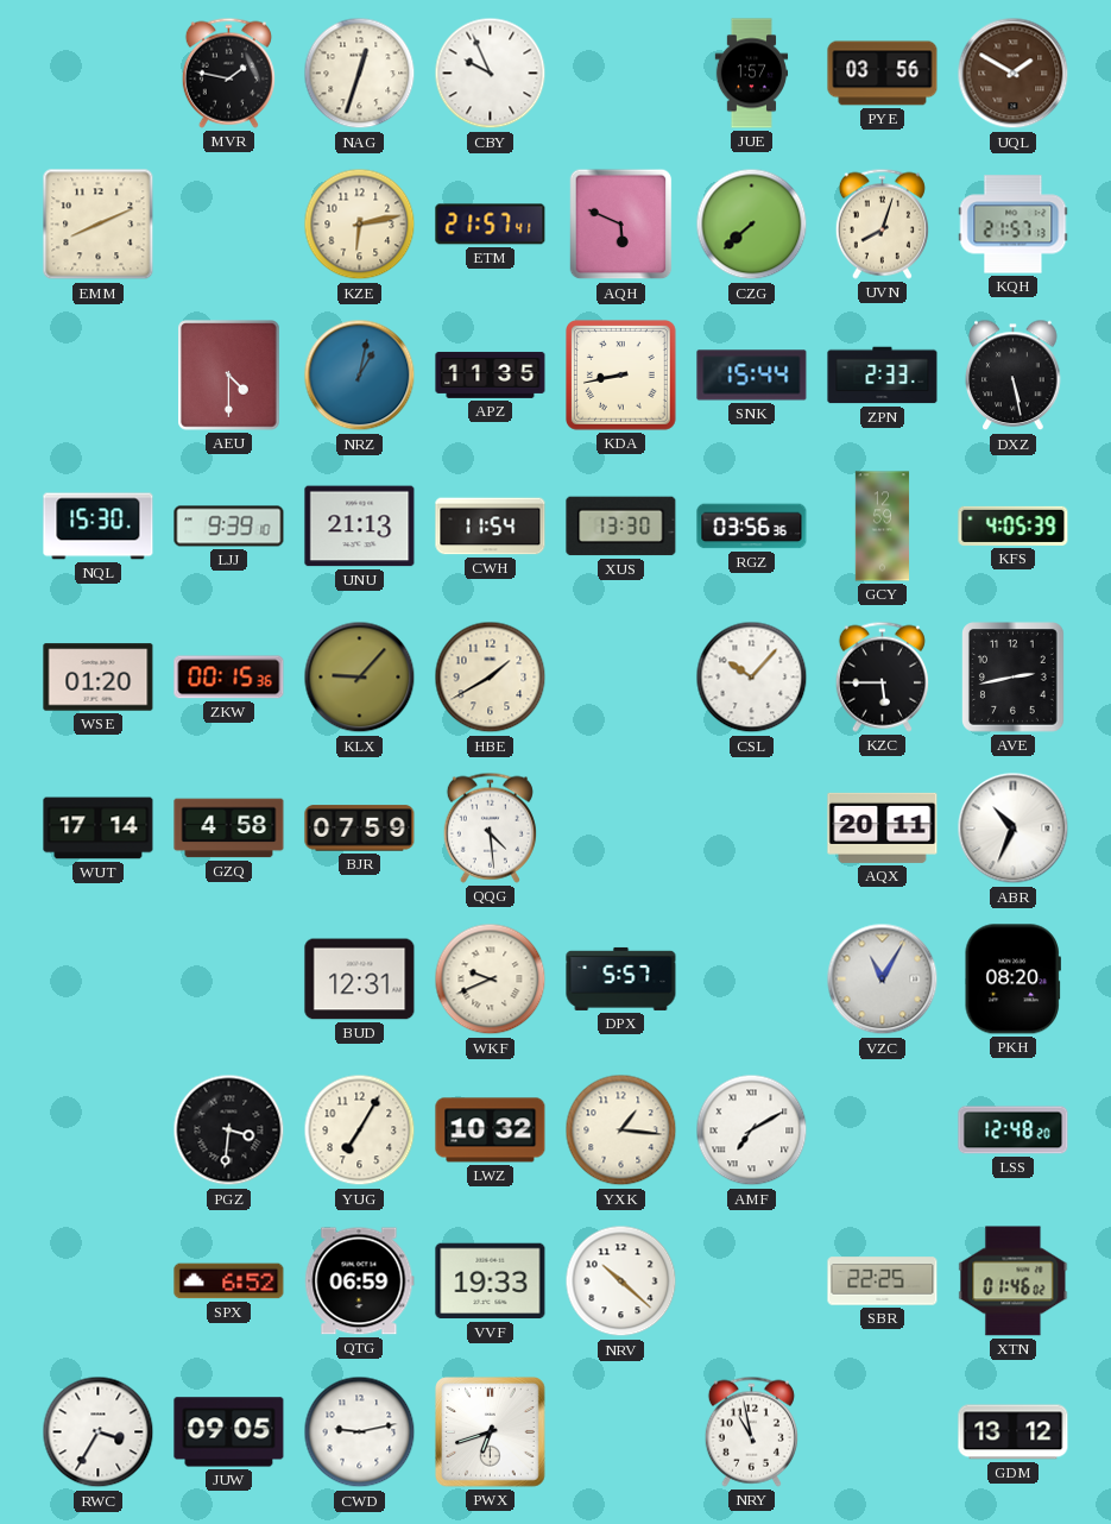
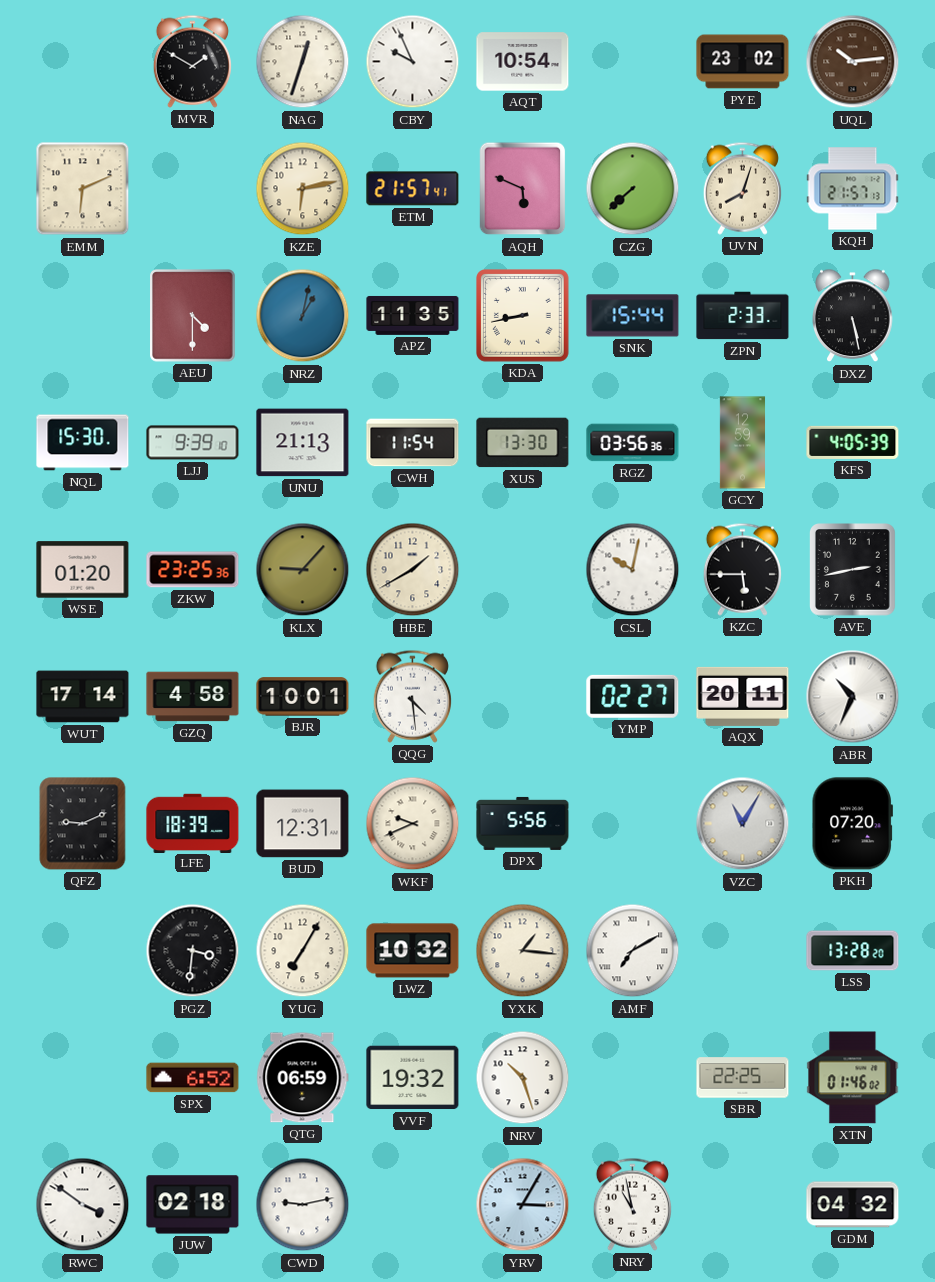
MVR: 1:47 -> 1:50 (192, 61)
AQT: none -> 10:54 (523, 62)
JUE: 1:57 -> none (752, 74)
PYE: 03:56 -> 23:02 (743, 62)
UQL: 1:50 -> 10:14 (853, 62)
EMM: 8:11 -> 6:11 (83, 189)
ZKW: 00:15 -> 23:25 (193, 570)
CSL: 10:07 -> 10:02 (633, 570)
BJR: 07:59 -> 10:01 (303, 697)
YMP: none -> 02:27 (633, 696)
QFZ: none -> 9:11 (83, 824)
LFE: none -> 18:39 (193, 823)
DPX: 5:57 -> 5:56 (523, 823)
PKH: 08:20 -> 07:20 (852, 824)
LSS: 12:48 -> 13:28 (853, 951)
VVF: 19:33 -> 19:32 (413, 1078)
NRV: 10:22 -> 10:27 (523, 1078)
RWC: 3:35 -> 3:51 (83, 1205)
JUW: 09:05 -> 02:18 (193, 1205)
PWX: 6:42 -> none (491, 1432)
YRV: none -> 3:05 (523, 1205)
GDM: 13:12 -> 04:32 (853, 1205)
